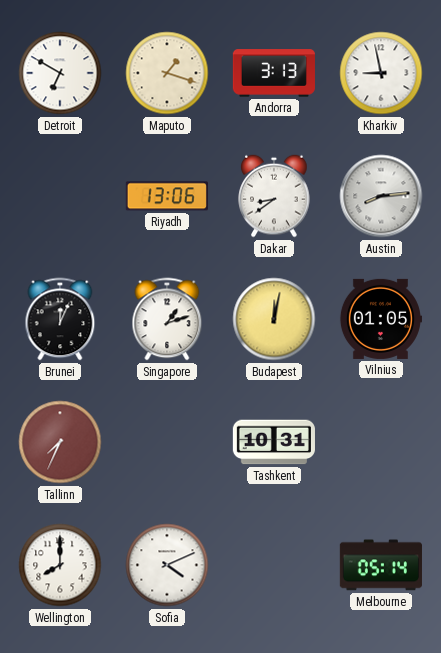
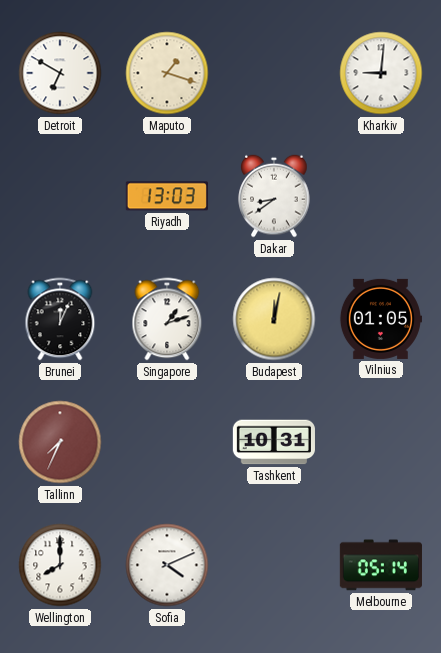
Andorra: 3:13 -> none (274, 73)
Kharkiv: 8:58 -> 9:01 (381, 73)
Riyadh: 13:06 -> 13:03 (167, 196)
Austin: 8:14 -> none (381, 196)
